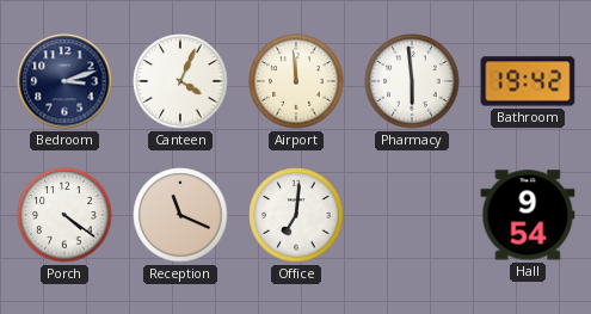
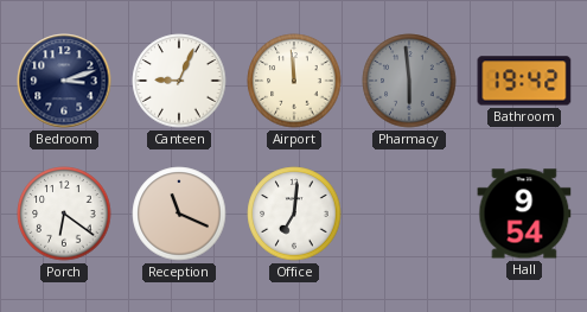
Canteen: 4:04 -> 9:04 (179, 81)
Pharmacy dial: white -> grey (409, 81)
Porch: 4:21 -> 6:21 (64, 214)
